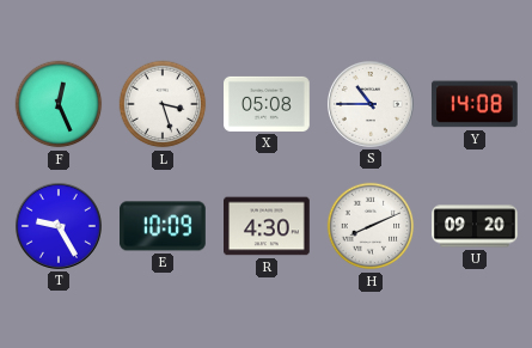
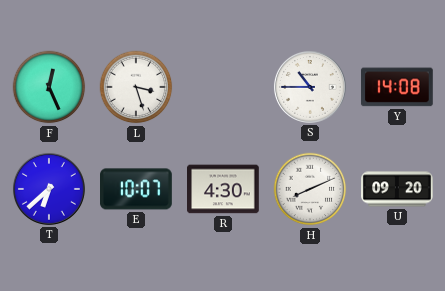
X: 05:08 -> none (268, 104)
T: 9:25 -> 6:38 (49, 189)
E: 10:09 -> 10:07 (137, 189)
